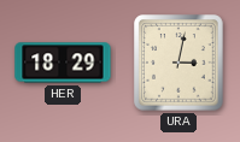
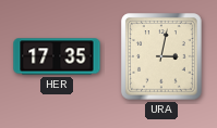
HER: 18:29 -> 17:35 (57, 56)
